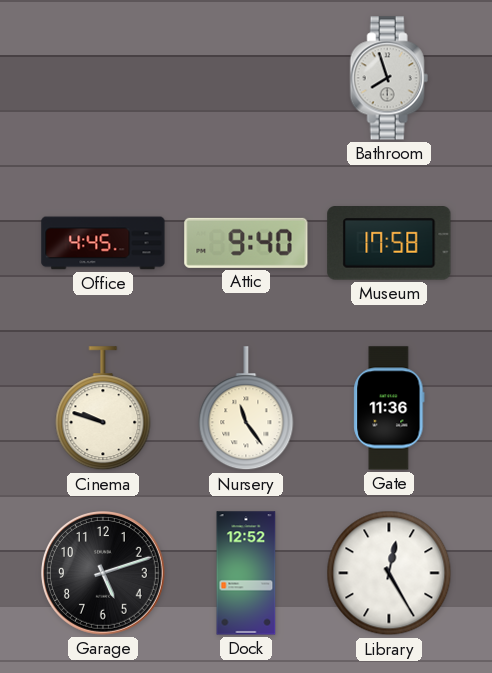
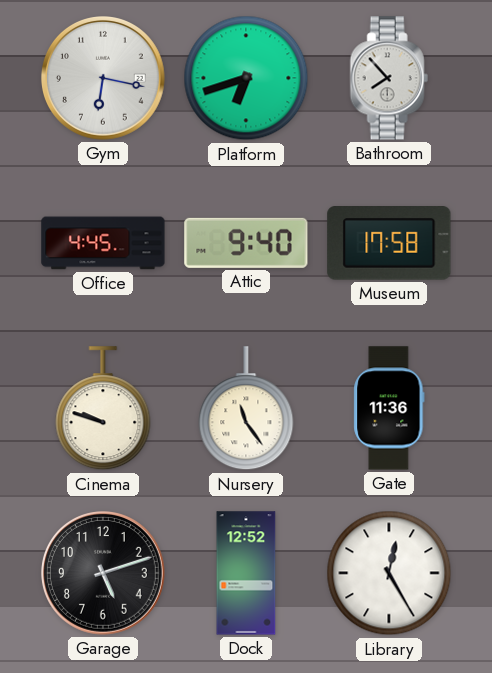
Gym: none -> 6:17 (103, 79)
Platform: none -> 6:42 (246, 78)
Bathroom: 7:57 -> 7:53 (389, 78)
